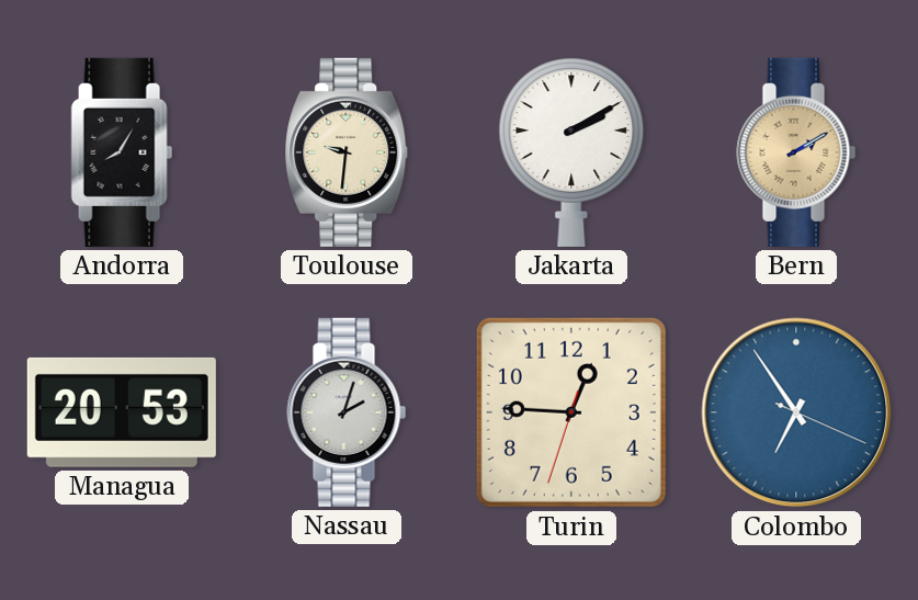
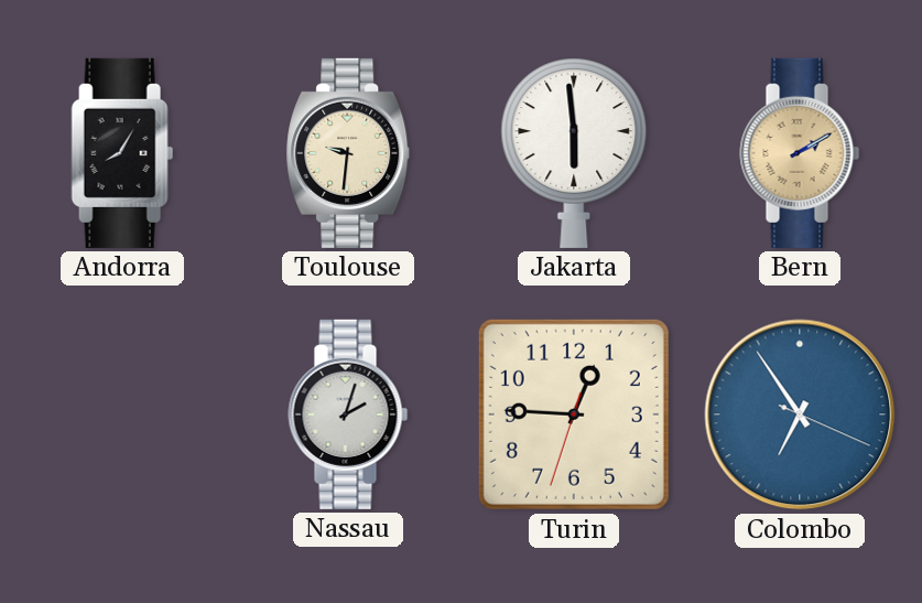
Jakarta: 2:10 -> 5:59 (574, 153)
Managua: 20:53 -> none (122, 412)
